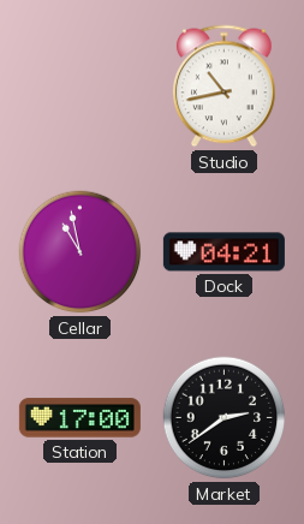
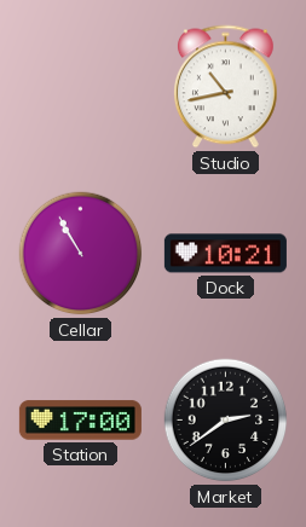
Cellar: 10:58 -> 10:55 (81, 254)
Dock: 04:21 -> 10:21 (225, 254)
